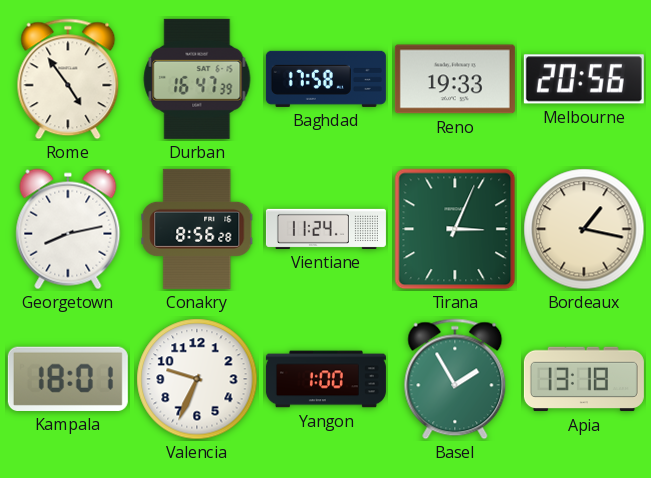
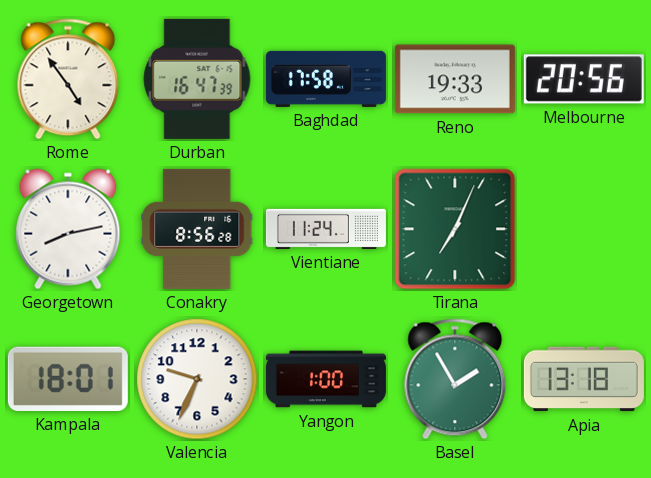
Tirana: 3:04 -> 7:04 (455, 229)
Bordeaux: 1:17 -> none (584, 229)
